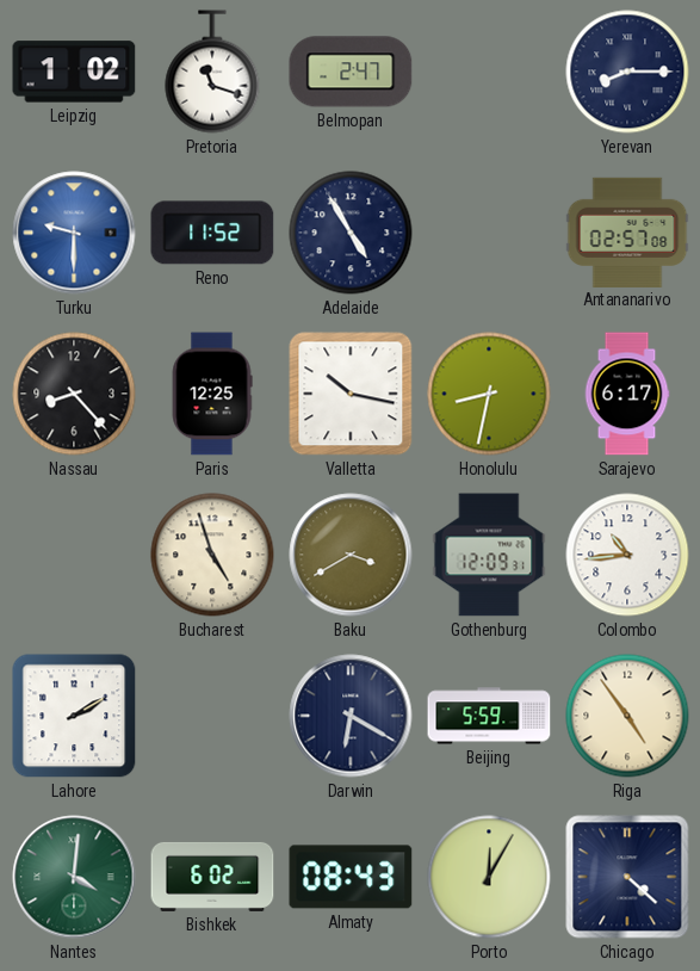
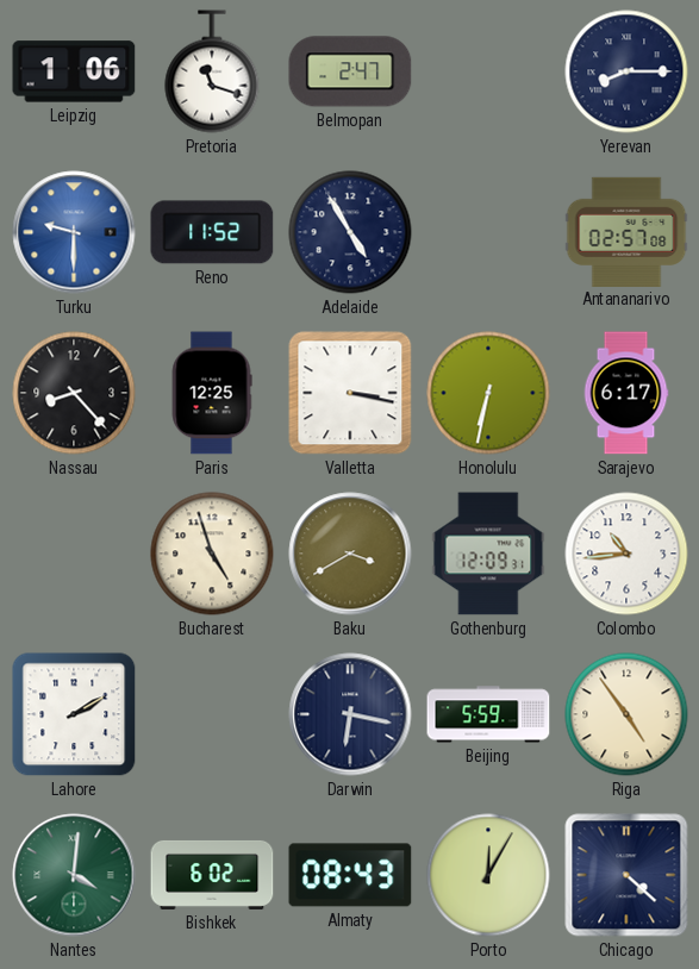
Leipzig: 1:02 -> 1:06 (74, 71)
Valletta: 10:17 -> 3:17 (350, 393)
Honolulu: 8:32 -> 6:32 (488, 393)
Darwin: 6:20 -> 6:17 (350, 714)
